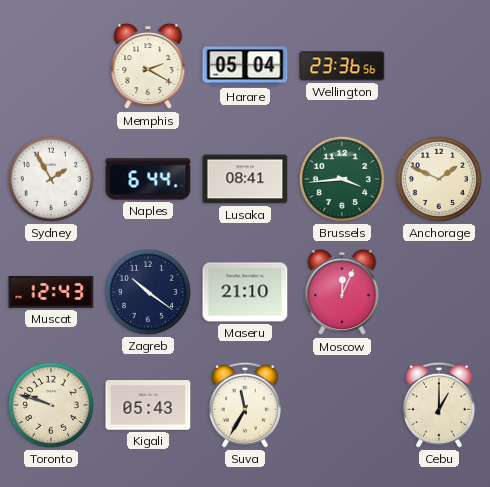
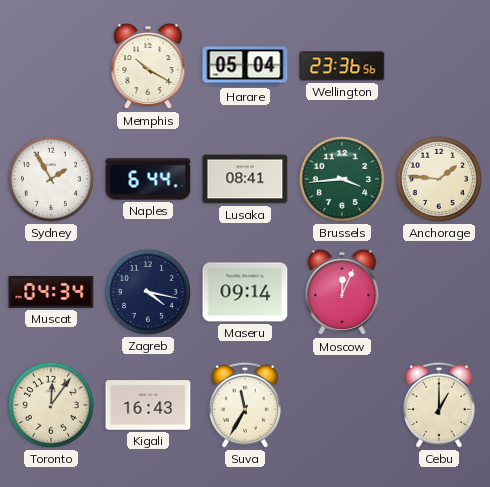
Memphis: 2:20 -> 10:20 (148, 67)
Anchorage: 1:49 -> 1:46 (439, 179)
Muscat: 12:43 -> 04:34 (51, 292)
Zagreb: 10:21 -> 4:17 (148, 292)
Maseru: 21:10 -> 09:14 (245, 292)
Toronto: 9:48 -> 12:06 (51, 405)
Kigali: 05:43 -> 16:43 (148, 405)
